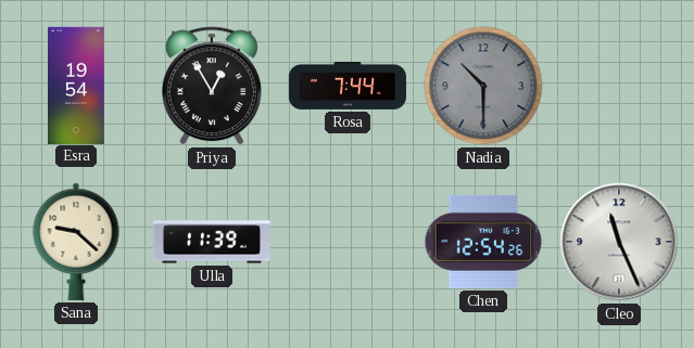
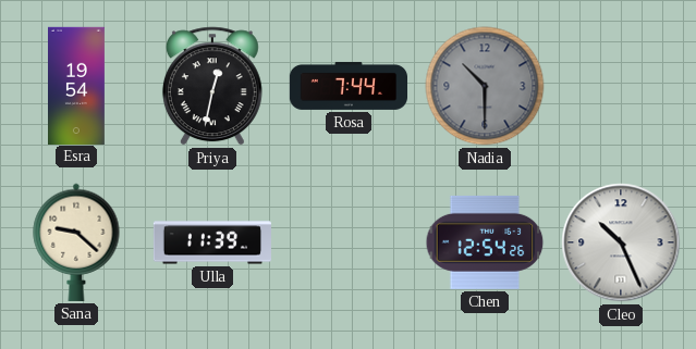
Priya: 12:55 -> 12:32 (212, 86)
Cleo: 11:26 -> 10:26 (621, 242)
